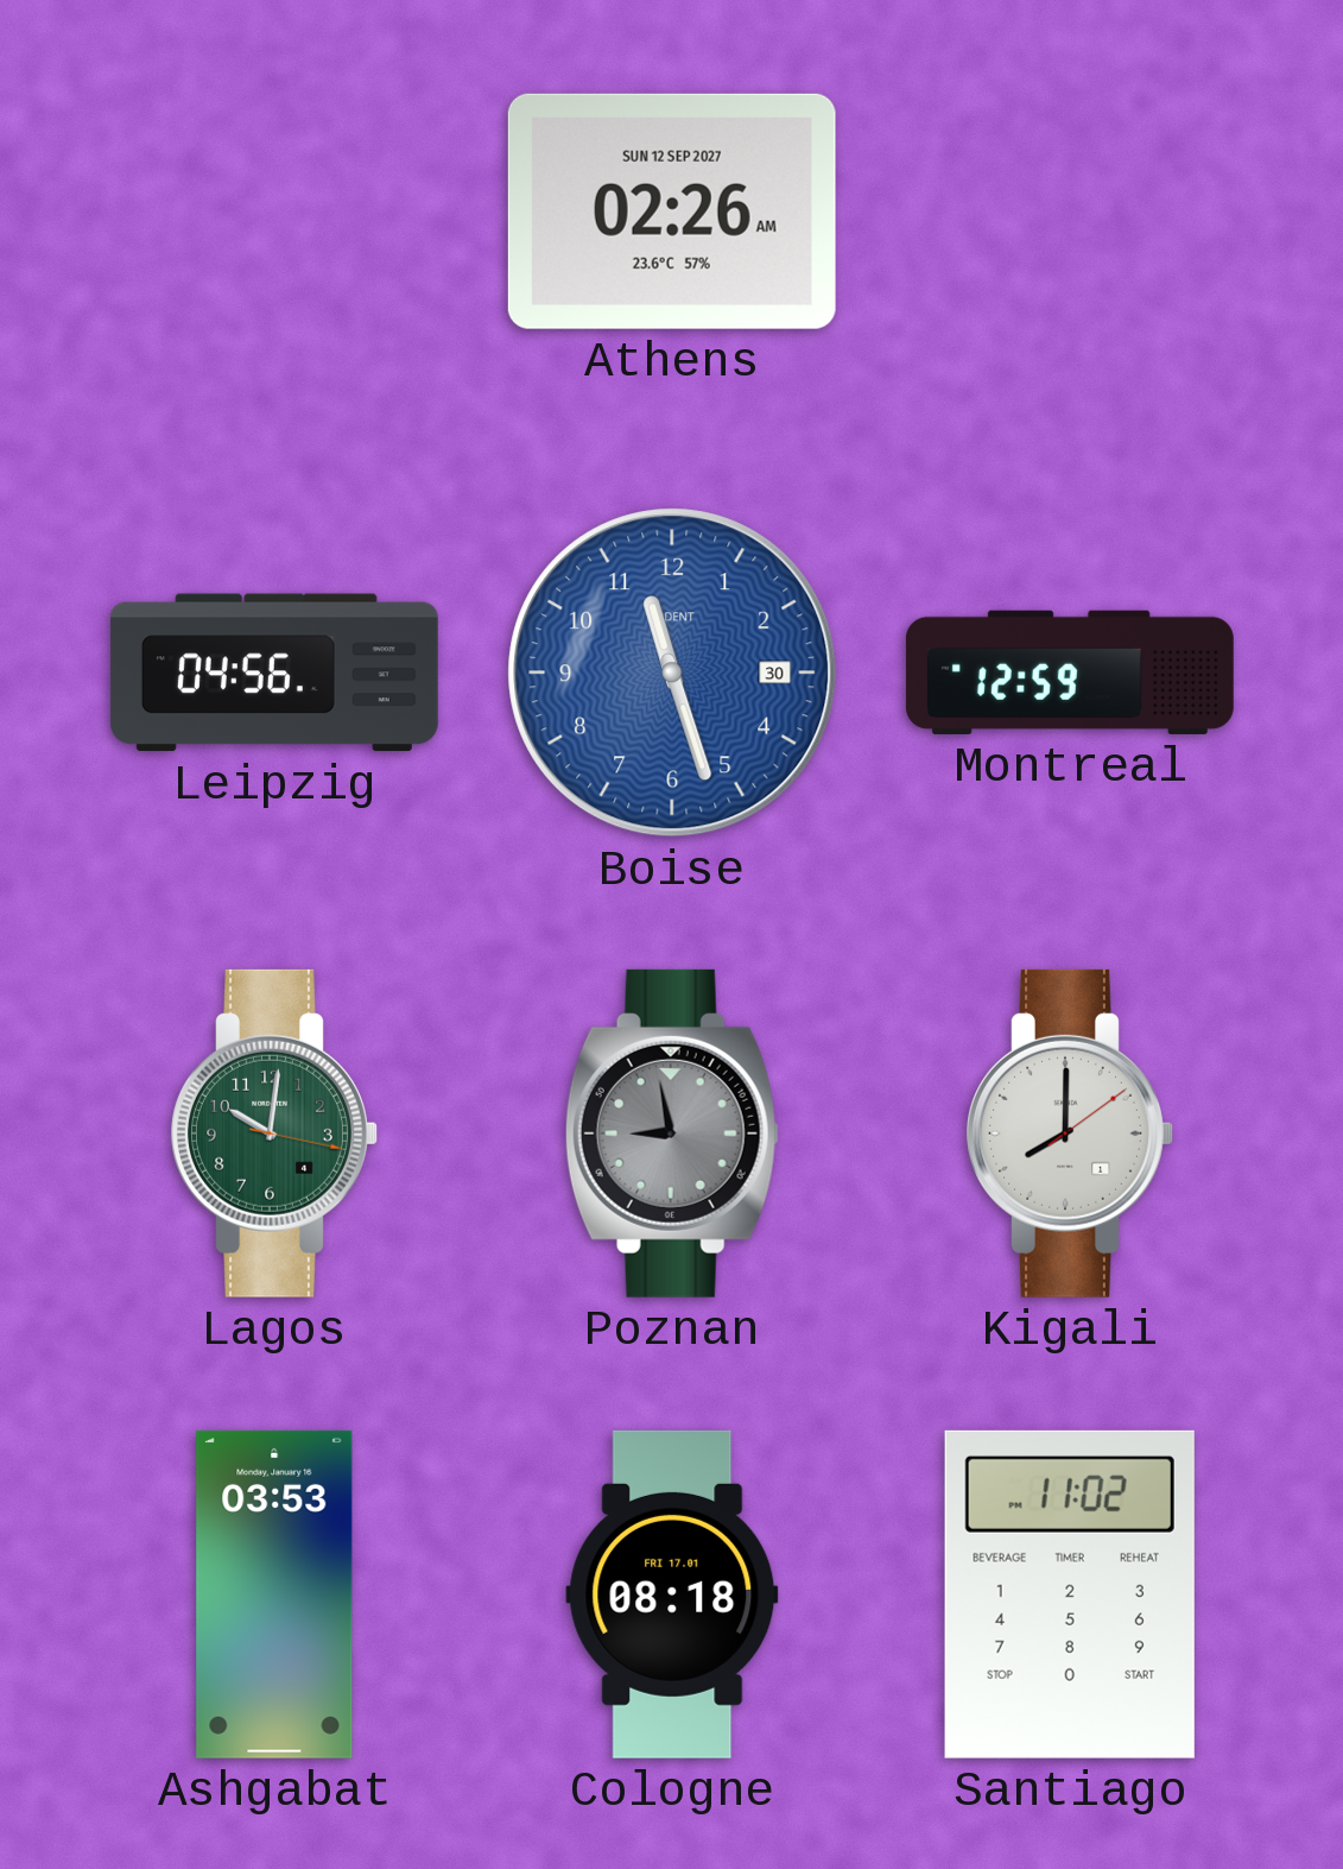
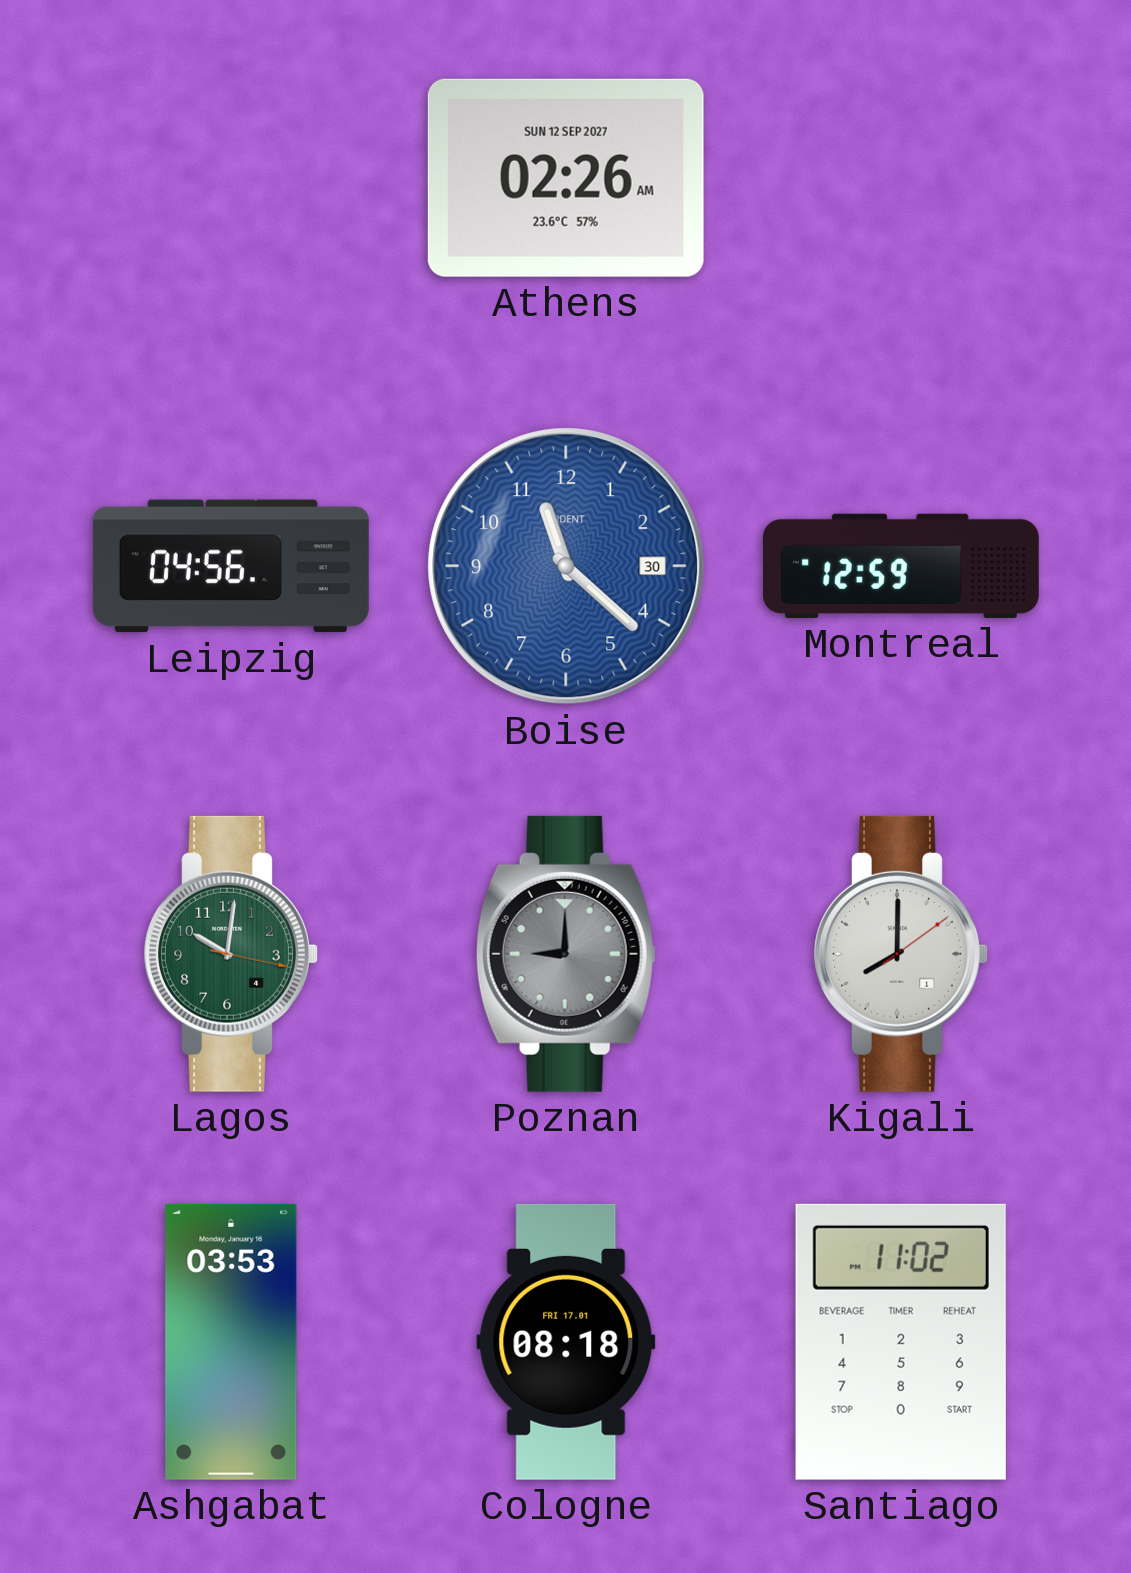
Boise: 11:27 -> 11:22 (566, 566)
Poznan: 8:58 -> 9:00 (566, 954)
